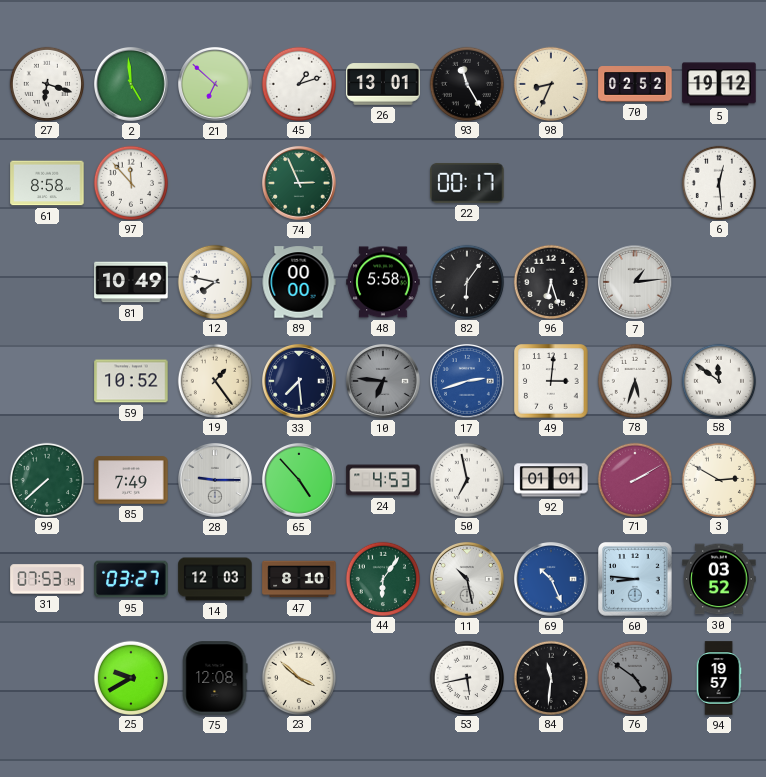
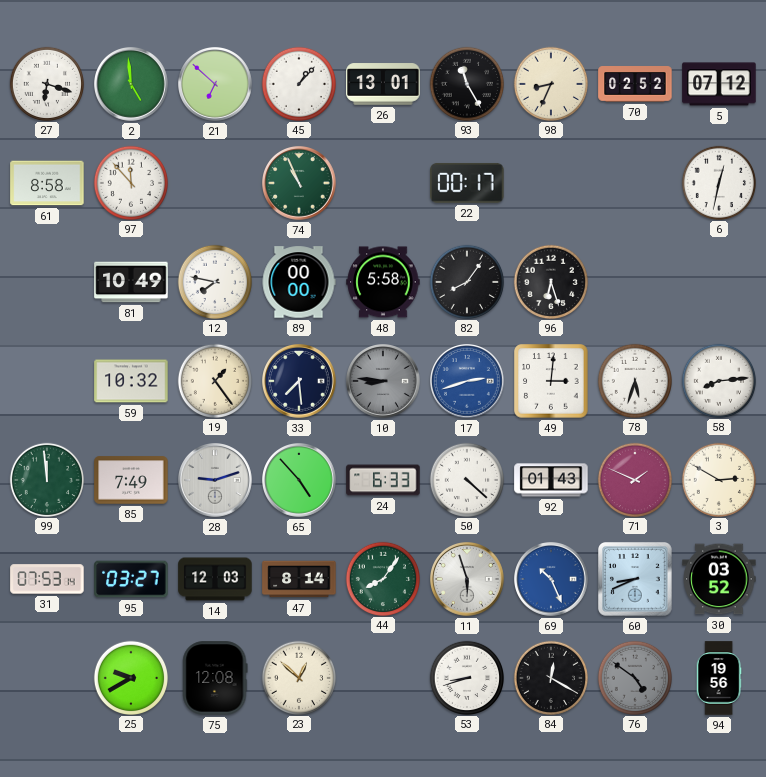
45: 1:12 -> 1:07 (298, 83)
5: 19:12 -> 07:12 (719, 84)
74: 2:56 -> 10:56 (300, 184)
6: 12:29 -> 12:32 (718, 182)
82: 6:06 -> 8:06 (466, 281)
7: 1:14 -> none (636, 283)
59: 10:52 -> 10:32 (131, 381)
10: 6:46 -> 8:46 (384, 382)
58: 11:51 -> 8:14 (718, 380)
99: 7:38 -> 11:59 (46, 479)
28: 9:15 -> 9:12 (216, 481)
24: 4:53 -> 6:33 (383, 480)
50: 6:58 -> 4:22 (466, 479)
92: 01:01 -> 01:43 (551, 480)
71: 2:10 -> 1:49 (634, 479)
47: 8:10 -> 8:14 (299, 579)
44: 6:06 -> 8:06 (382, 578)
11: 10:28 -> 5:57 (468, 580)
60: 8:46 -> 8:41 (635, 579)
23: 3:52 -> 12:52 (298, 677)
53: 5:43 -> 8:42 (466, 677)
84: 11:31 -> 12:20 (550, 677)
94: 19:57 -> 19:56 (719, 678)
